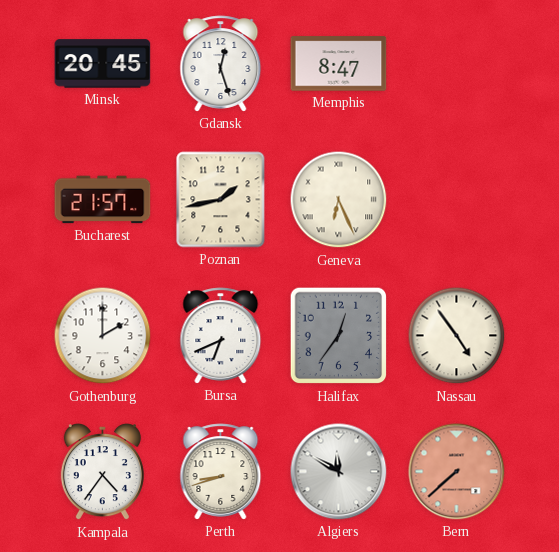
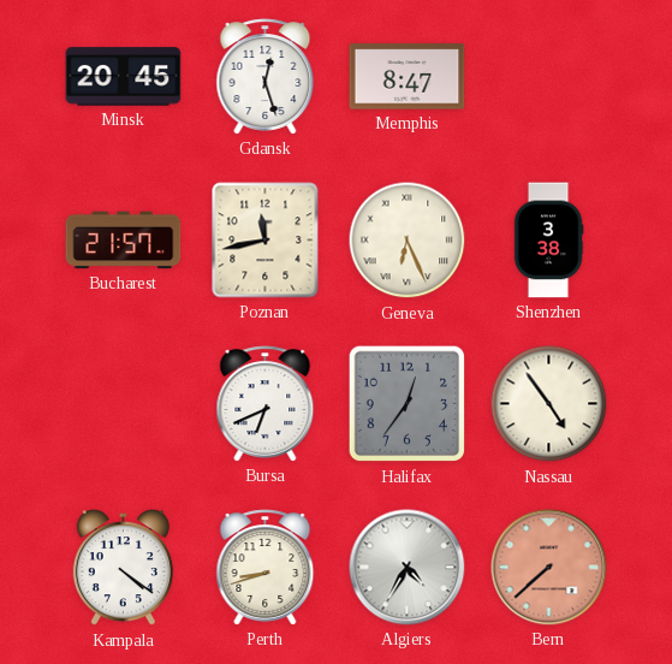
Poznan: 1:43 -> 11:43 (266, 241)
Shenzhen: none -> 3:38 (548, 241)
Gothenburg: 2:00 -> none (103, 336)
Kampala: 4:36 -> 4:21 (123, 568)
Algiers: 11:50 -> 4:35 (408, 568)
